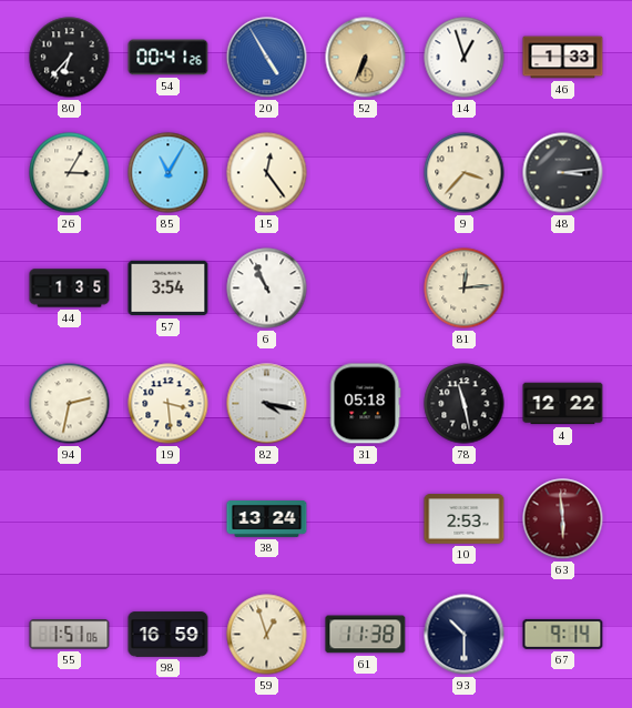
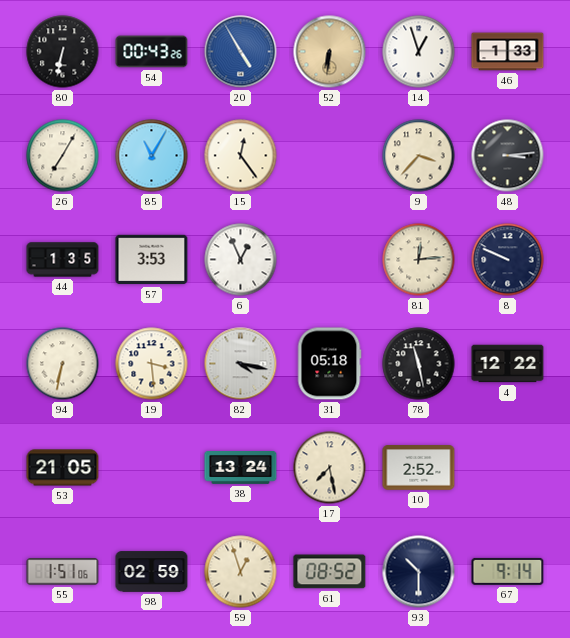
80: 6:37 -> 6:32 (63, 52)
54: 00:41 -> 00:43 (152, 52)
52: 6:34 -> 6:31 (330, 52)
26: 3:05 -> 7:05 (63, 156)
57: 3:54 -> 3:53 (152, 260)
6: 10:56 -> 12:56 (241, 260)
8: none -> 9:49 (508, 260)
94: 2:32 -> 6:32 (63, 364)
53: none -> 21:05 (63, 468)
17: none -> 7:28 (330, 468)
10: 2:53 -> 2:52 (419, 468)
63: 5:59 -> none (563, 519)
98: 16:59 -> 02:59 (152, 572)
61: 11:38 -> 08:52 (330, 572)
